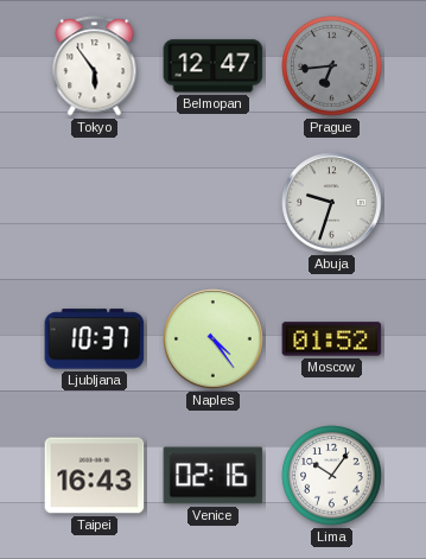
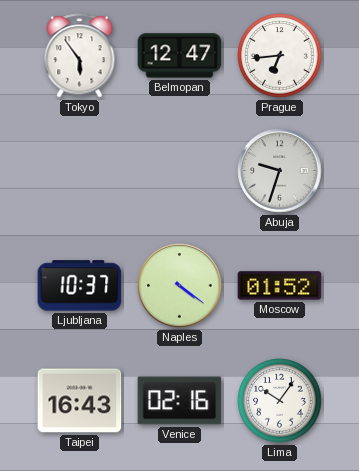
Prague dial: grey -> white (280, 56)
Naples: 4:24 -> 4:21 (180, 286)
